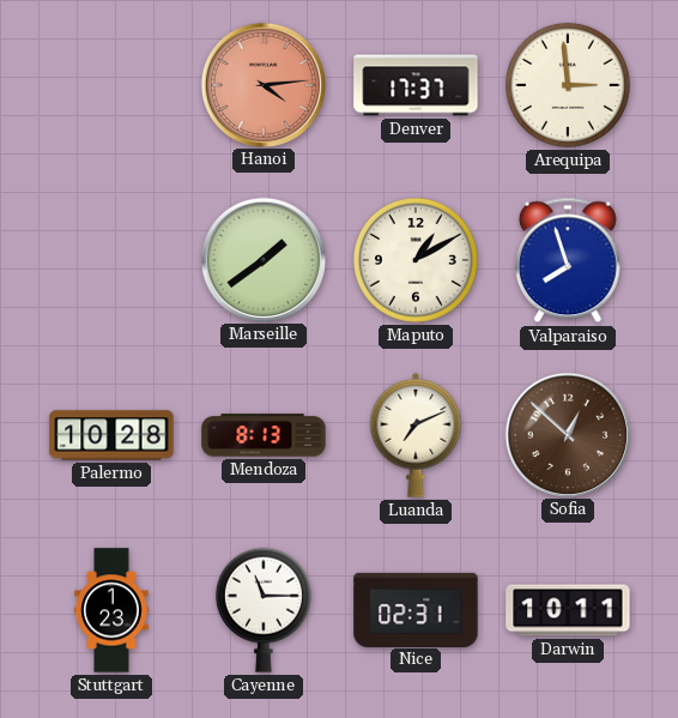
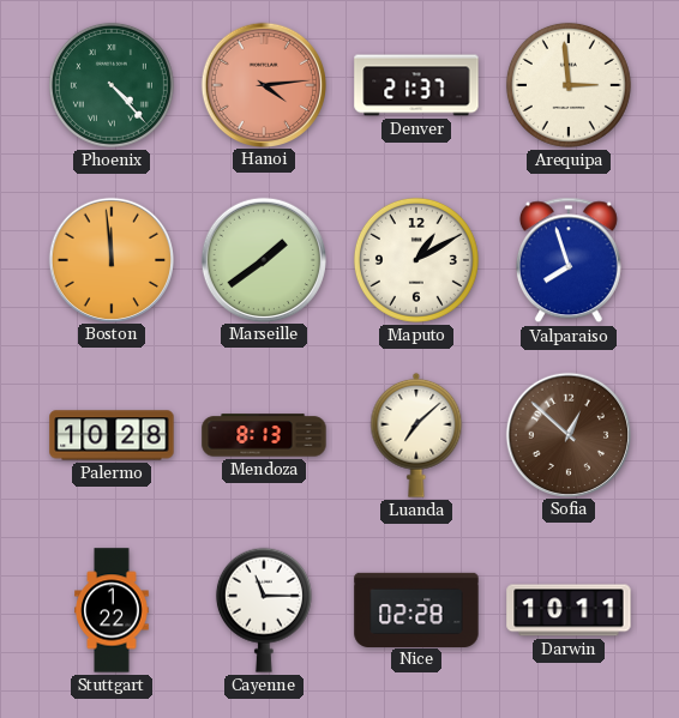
Phoenix: none -> 4:23 (112, 85)
Denver: 17:37 -> 21:37 (416, 85)
Boston: none -> 11:59 (110, 259)
Luanda: 7:11 -> 7:08 (416, 435)
Stuttgart: 1:23 -> 1:22 (112, 610)
Nice: 02:31 -> 02:28 (416, 609)
